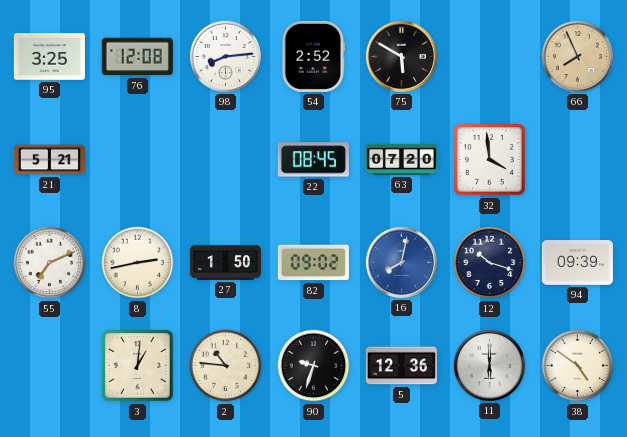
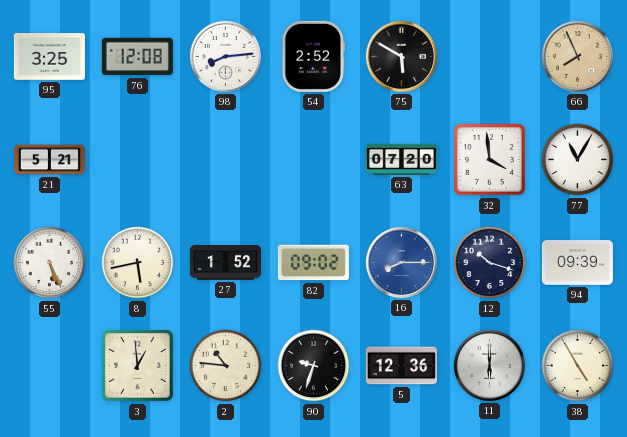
22: 08:45 -> none (313, 160)
77: none -> 11:05 (578, 160)
55: 7:11 -> 5:26 (50, 263)
8: 2:43 -> 5:43 (138, 263)
27: 1:50 -> 1:52 (225, 263)
16: 8:02 -> 8:15 (401, 262)
3: 1:01 -> 12:59 (138, 366)
38: 4:51 -> 4:55 (578, 366)
